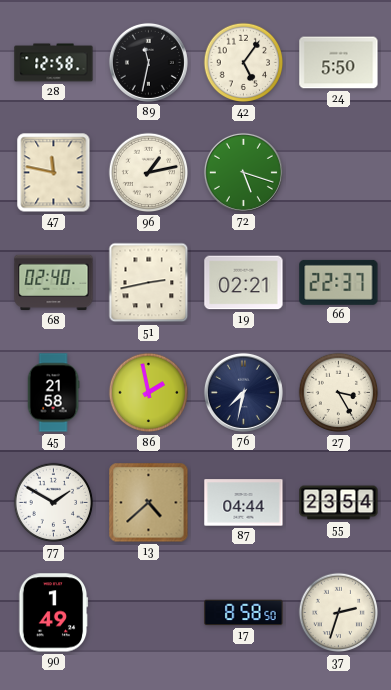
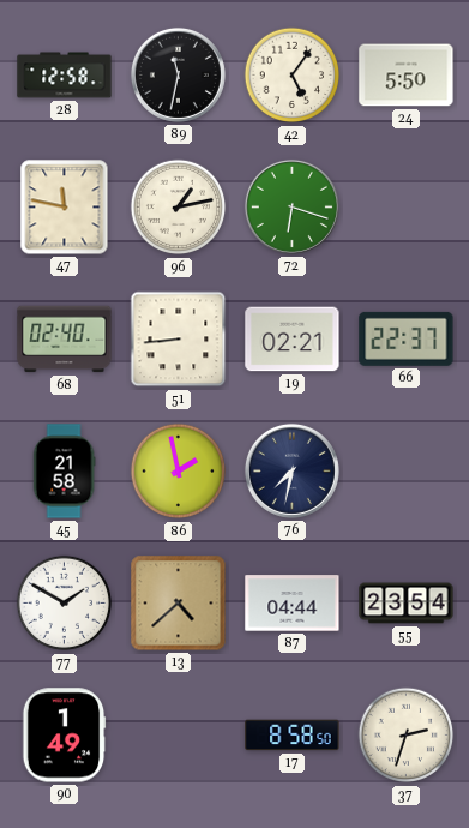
72: 5:18 -> 6:18 (291, 206)
51: 2:43 -> 8:44 (179, 340)
27: 3:25 -> none (339, 393)
